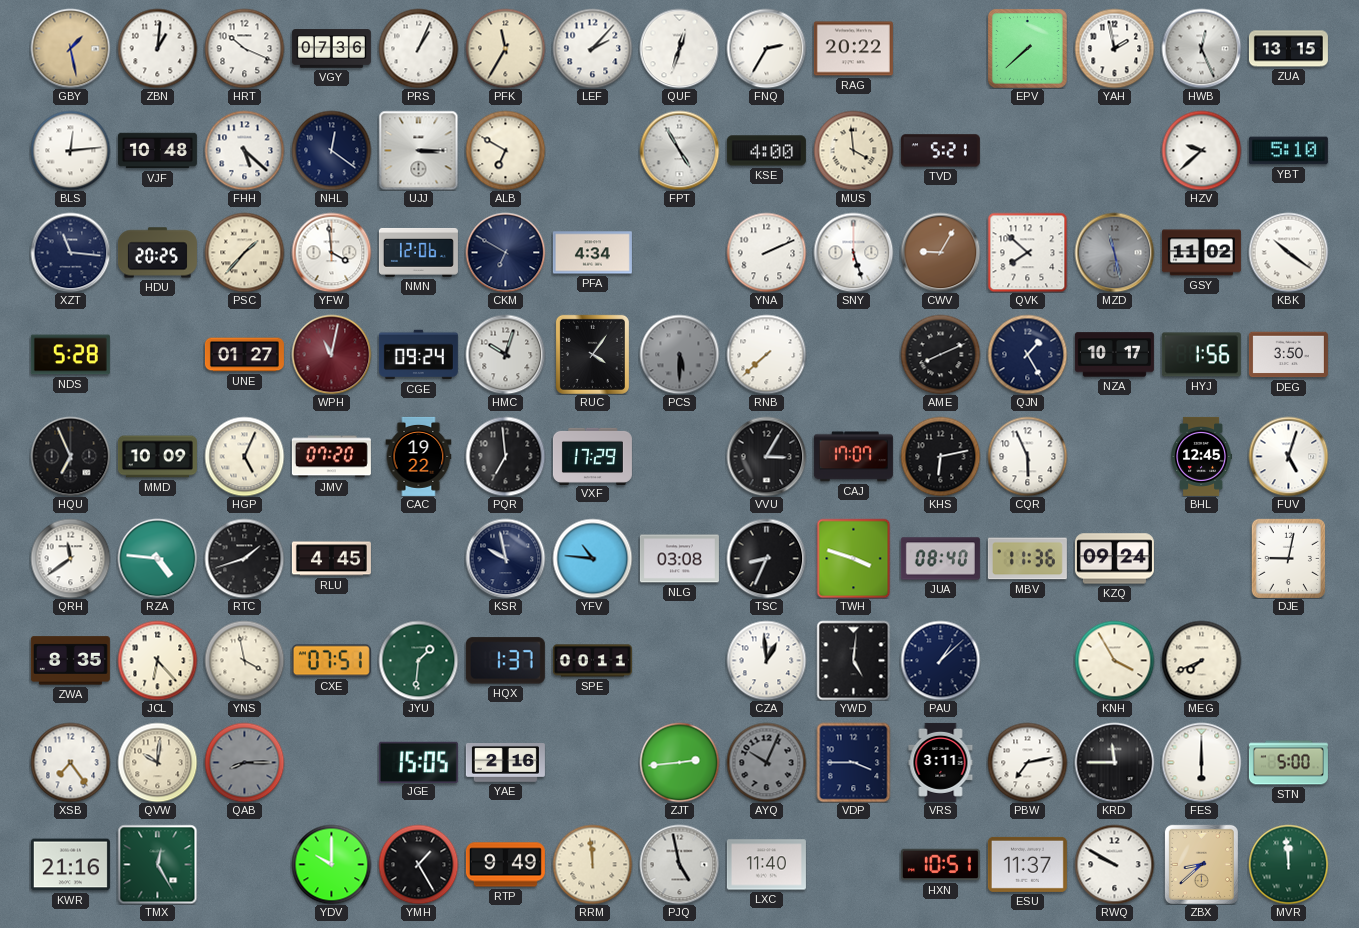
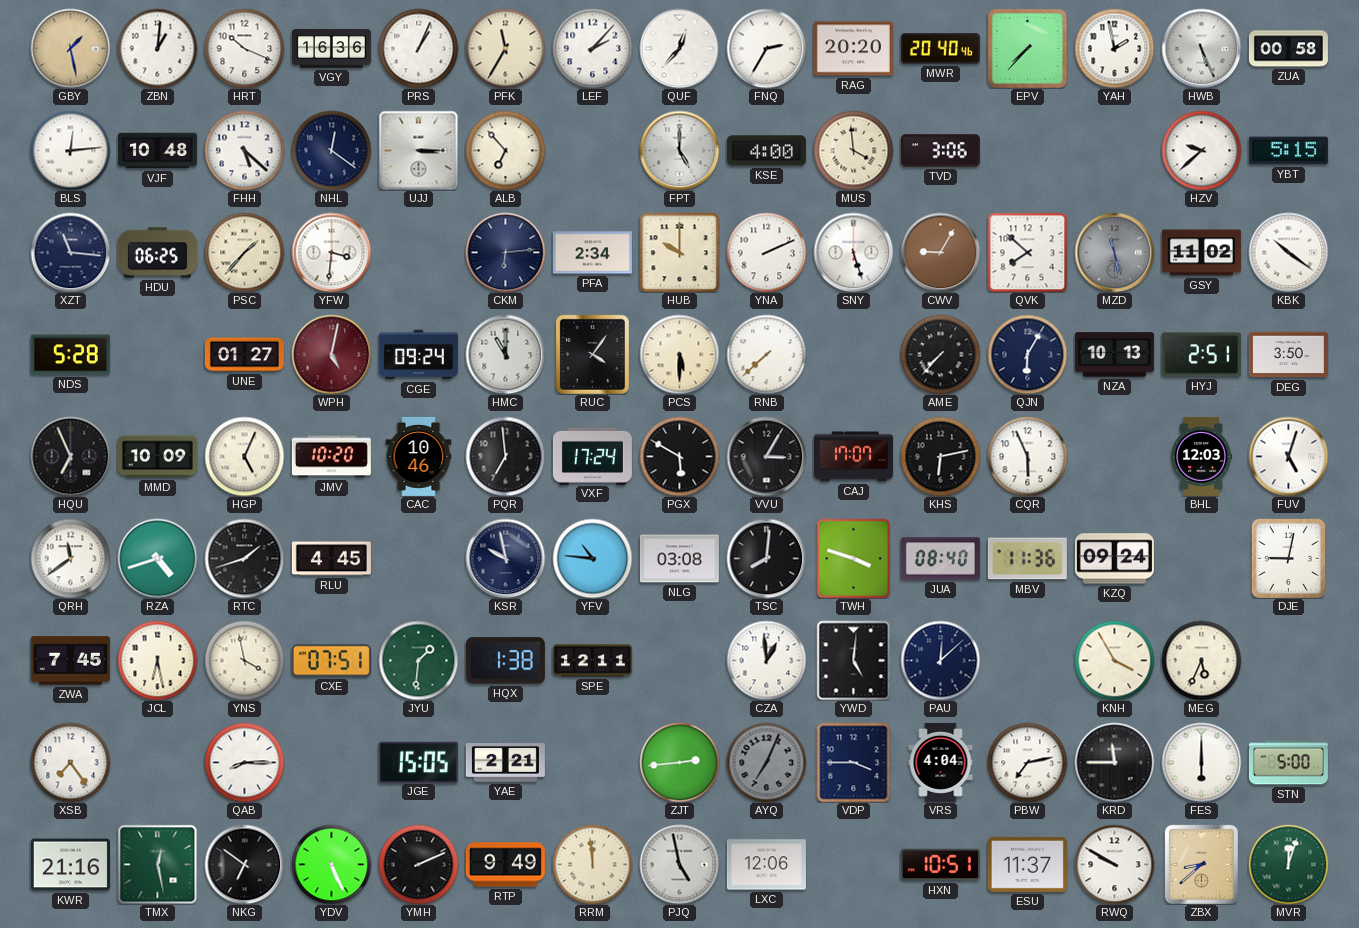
VGY: 07:36 -> 16:36 (331, 49)
QUF: 12:33 -> 12:37 (679, 48)
RAG: 20:22 -> 20:20 (853, 49)
MWR: none -> 20:40 (940, 49)
EPV: 7:38 -> 7:37 (1028, 49)
HWB: 12:26 -> 5:26 (1201, 48)
ZUA: 13:15 -> 00:58 (1288, 49)
ALB: 6:50 -> 6:53 (505, 150)
FPT: 4:55 -> 5:00 (679, 150)
TVD: 5:21 -> 3:06 (940, 151)
YBT: 5:10 -> 5:15 (1288, 151)
HDU: 20:25 -> 06:25 (157, 253)
YFW: 3:59 -> 3:31 (331, 252)
NMN: 12:06 -> none (418, 252)
CKM: 6:50 -> 6:14 (505, 252)
PFA: 4:34 -> 2:34 (592, 253)
HUB: none -> 10:00 (679, 252)
WPH: 11:02 -> 5:02 (331, 354)
HMC: 10:03 -> 11:00 (505, 354)
PCS dial: grey -> cream (679, 354)
AME: 8:11 -> 7:37 (940, 354)
QJN: 1:25 -> 6:05 (1027, 354)
NZA: 10:17 -> 10:13 (1114, 355)
HYJ: 1:56 -> 2:51 (1201, 355)
JMV: 07:20 -> 10:20 (331, 457)
CAC: 19:22 -> 10:46 (419, 456)
VXF: 17:29 -> 17:24 (592, 456)
PGX: none -> 5:50 (679, 456)
BHL: 12:45 -> 12:03 (1202, 456)
RZA: 4:46 -> 4:42 (157, 558)
TSC: 8:34 -> 8:01 (766, 558)
ZWA: 8:35 -> 7:45 (70, 661)
JCL: 6:23 -> 6:28 (157, 660)
HQX: 1:37 -> 1:38 (505, 661)
SPE: 00:11 -> 12:11 (592, 661)
PAU: 1:08 -> 12:08 (940, 660)
MEG: 7:41 -> 5:34 (1201, 660)
QVW: 10:01 -> none (157, 762)
QAB dial: grey -> white (244, 762)
YAE: 2:16 -> 2:21 (505, 763)
AYQ: 10:04 -> 7:04 (766, 762)
VRS: 3:11 -> 4:04 (941, 762)
TMX: 12:25 -> 12:28 (157, 864)
NKG: none -> 6:51 (244, 864)
YDV: 10:00 -> 5:26 (331, 864)
YMH: 1:25 -> 2:11 (418, 864)
LXC: 11:40 -> 12:06 (766, 865)
MVR: 11:59 -> 12:03 (1288, 864)
